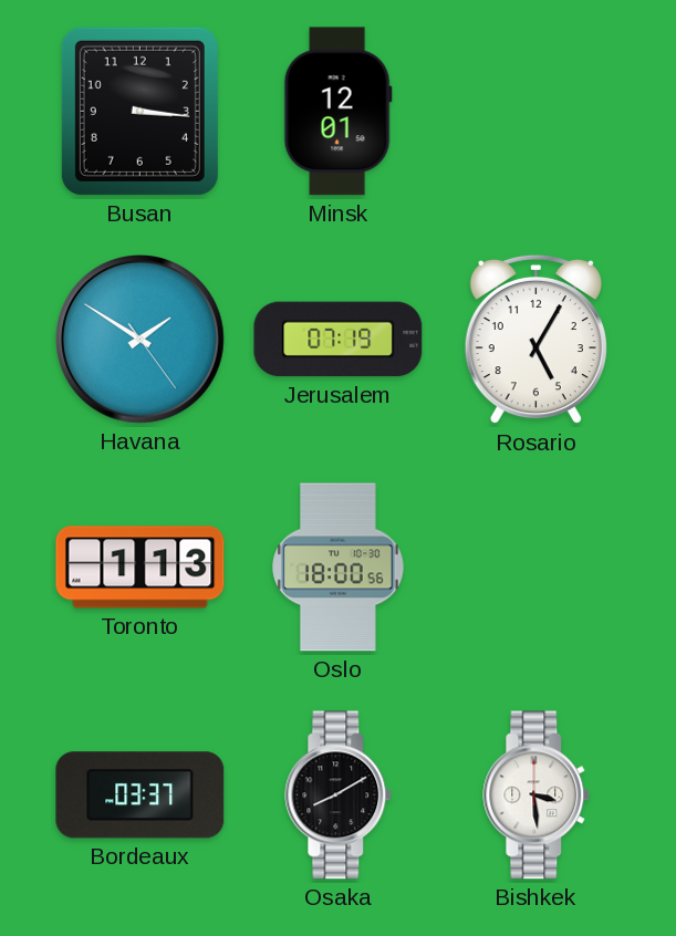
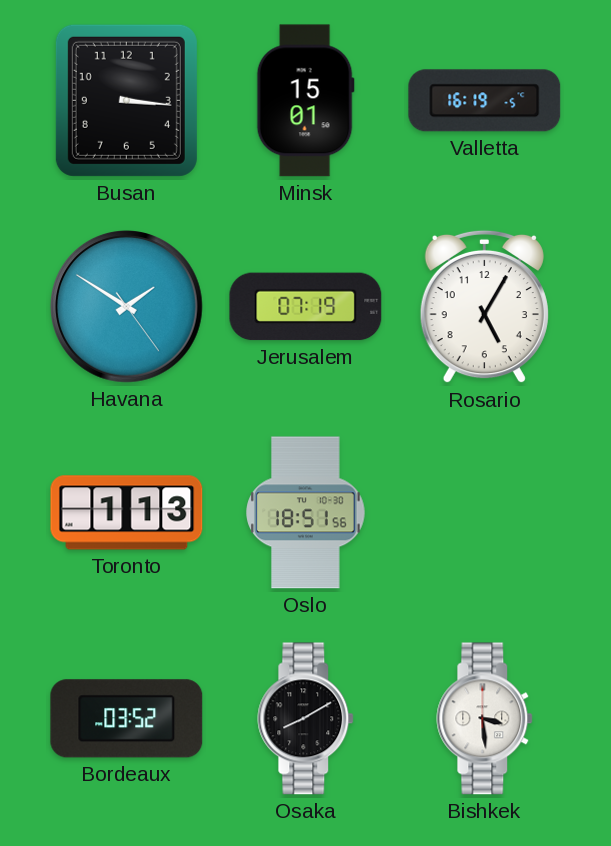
Minsk: 12:01 -> 15:01 (305, 101)
Valletta: none -> 16:19 (485, 101)
Oslo: 18:00 -> 18:51 (306, 513)
Bordeaux: 03:37 -> 03:52 (127, 719)
